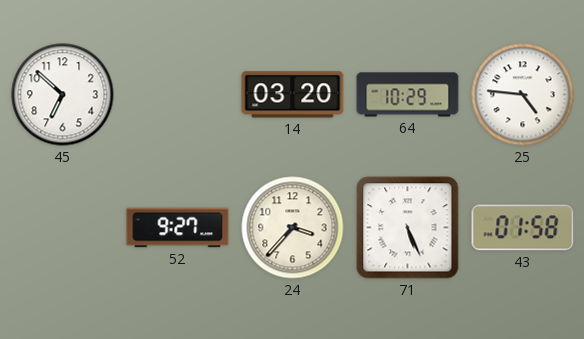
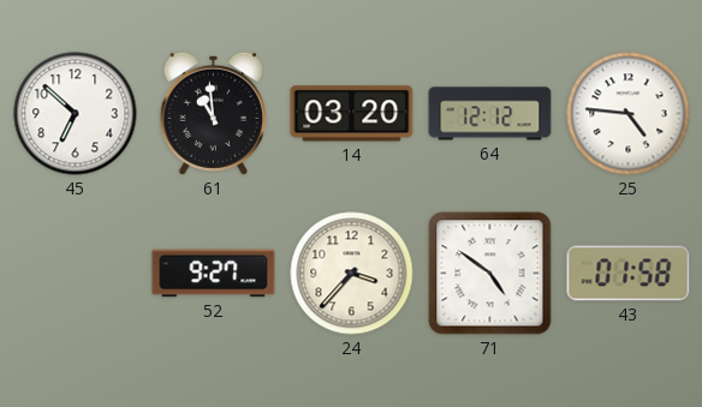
61: none -> 10:59 (213, 113)
64: 10:29 -> 12:12 (490, 114)
71: 5:26 -> 4:51 (490, 274)
